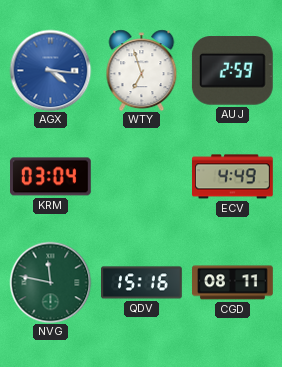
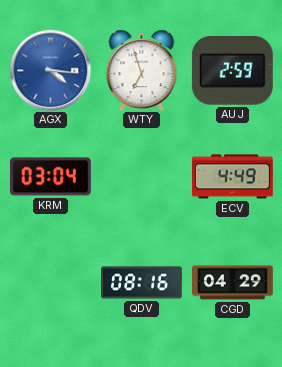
NVG: 11:47 -> none (50, 282)
QDV: 15:16 -> 08:16 (142, 283)
CGD: 08:11 -> 04:29 (233, 283)
